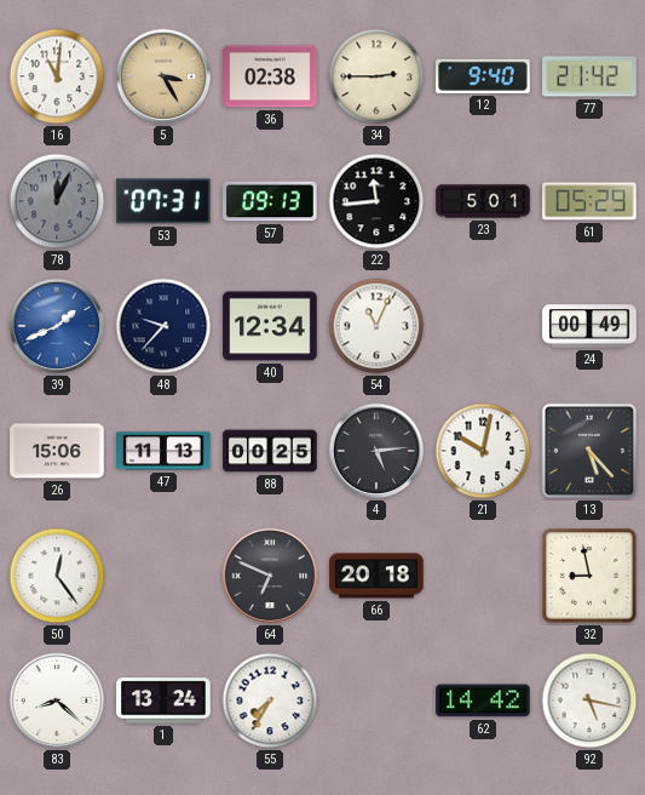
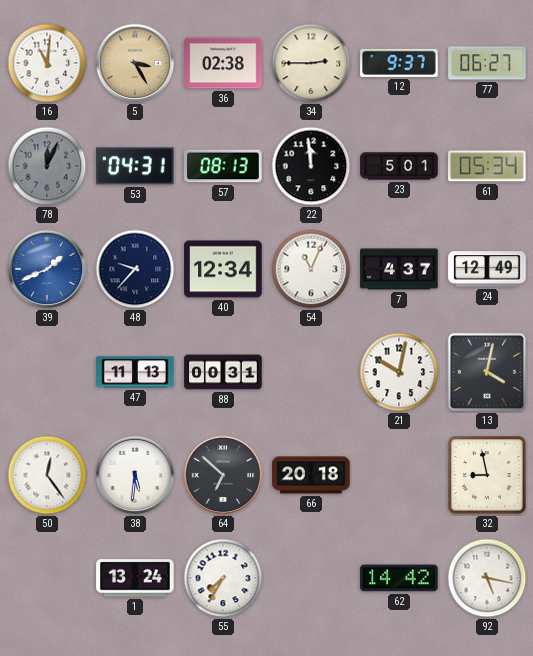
12: 9:40 -> 9:37 (399, 63)
77: 21:42 -> 06:27 (487, 63)
53: 07:31 -> 04:31 (135, 166)
57: 09:13 -> 08:13 (223, 166)
22: 11:44 -> 11:59 (311, 166)
61: 05:29 -> 05:34 (487, 166)
7: none -> 4:37 (399, 269)
24: 00:49 -> 12:49 (487, 269)
26: 15:06 -> none (57, 451)
88: 00:25 -> 00:31 (223, 372)
4: 5:14 -> none (376, 451)
13: 5:23 -> 4:02 (487, 372)
38: none -> 5:31 (135, 475)
64: 6:49 -> 6:52 (223, 475)
83: 8:22 -> none (57, 700)
